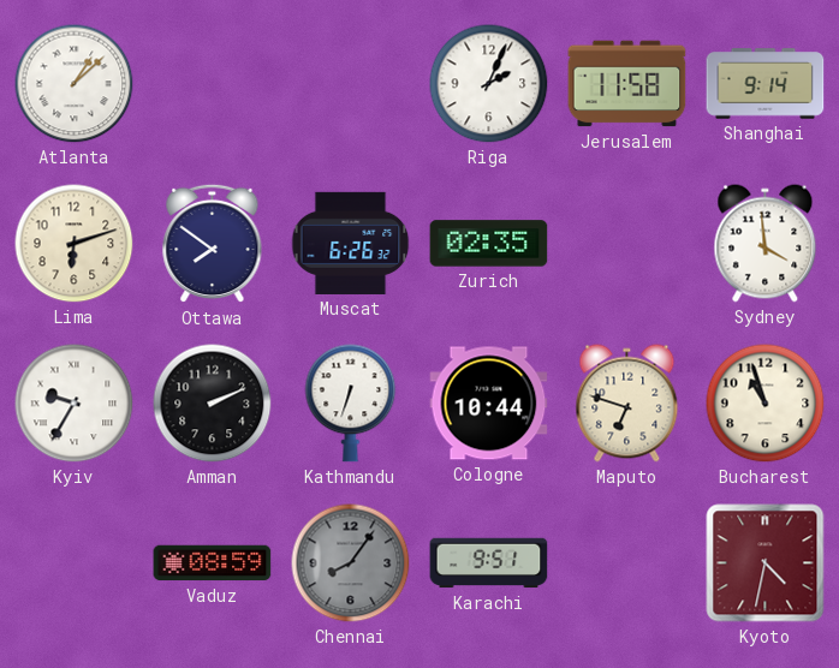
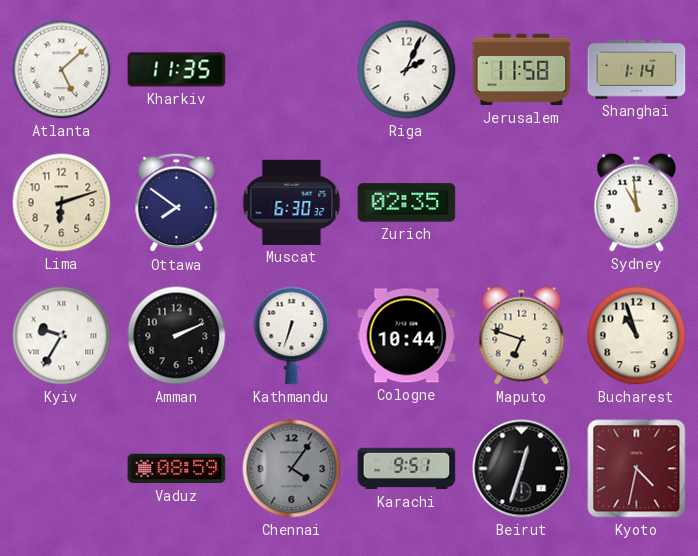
Atlanta: 1:08 -> 5:08 (62, 70)
Kharkiv: none -> 11:35 (177, 70)
Shanghai: 9:14 -> 1:14 (637, 70)
Muscat: 6:26 -> 6:30 (292, 202)
Sydney: 3:59 -> 10:59 (637, 203)
Chennai: 8:06 -> 4:06 (292, 469)
Beirut: none -> 12:33 (522, 469)
